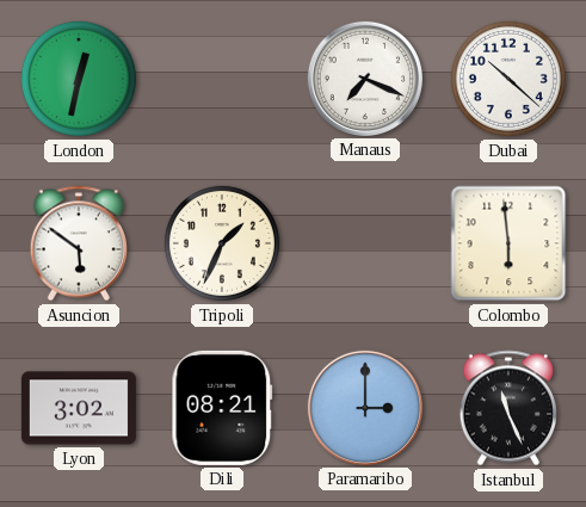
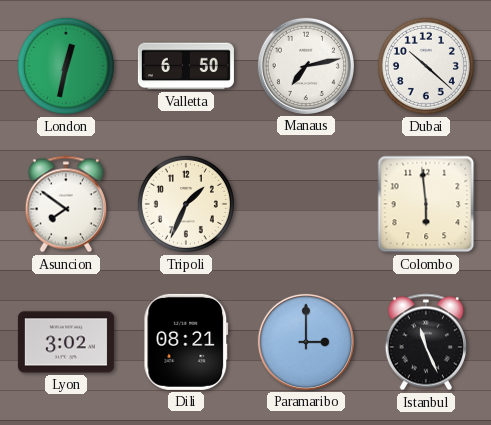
Valletta: none -> 6:50 (186, 66)
Manaus: 7:19 -> 7:13 (306, 66)
Asuncion: 5:51 -> 7:51 (66, 204)
